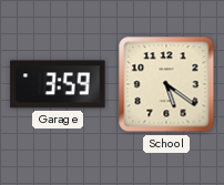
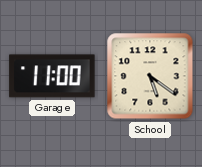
Garage: 3:59 -> 11:00 (52, 76)
